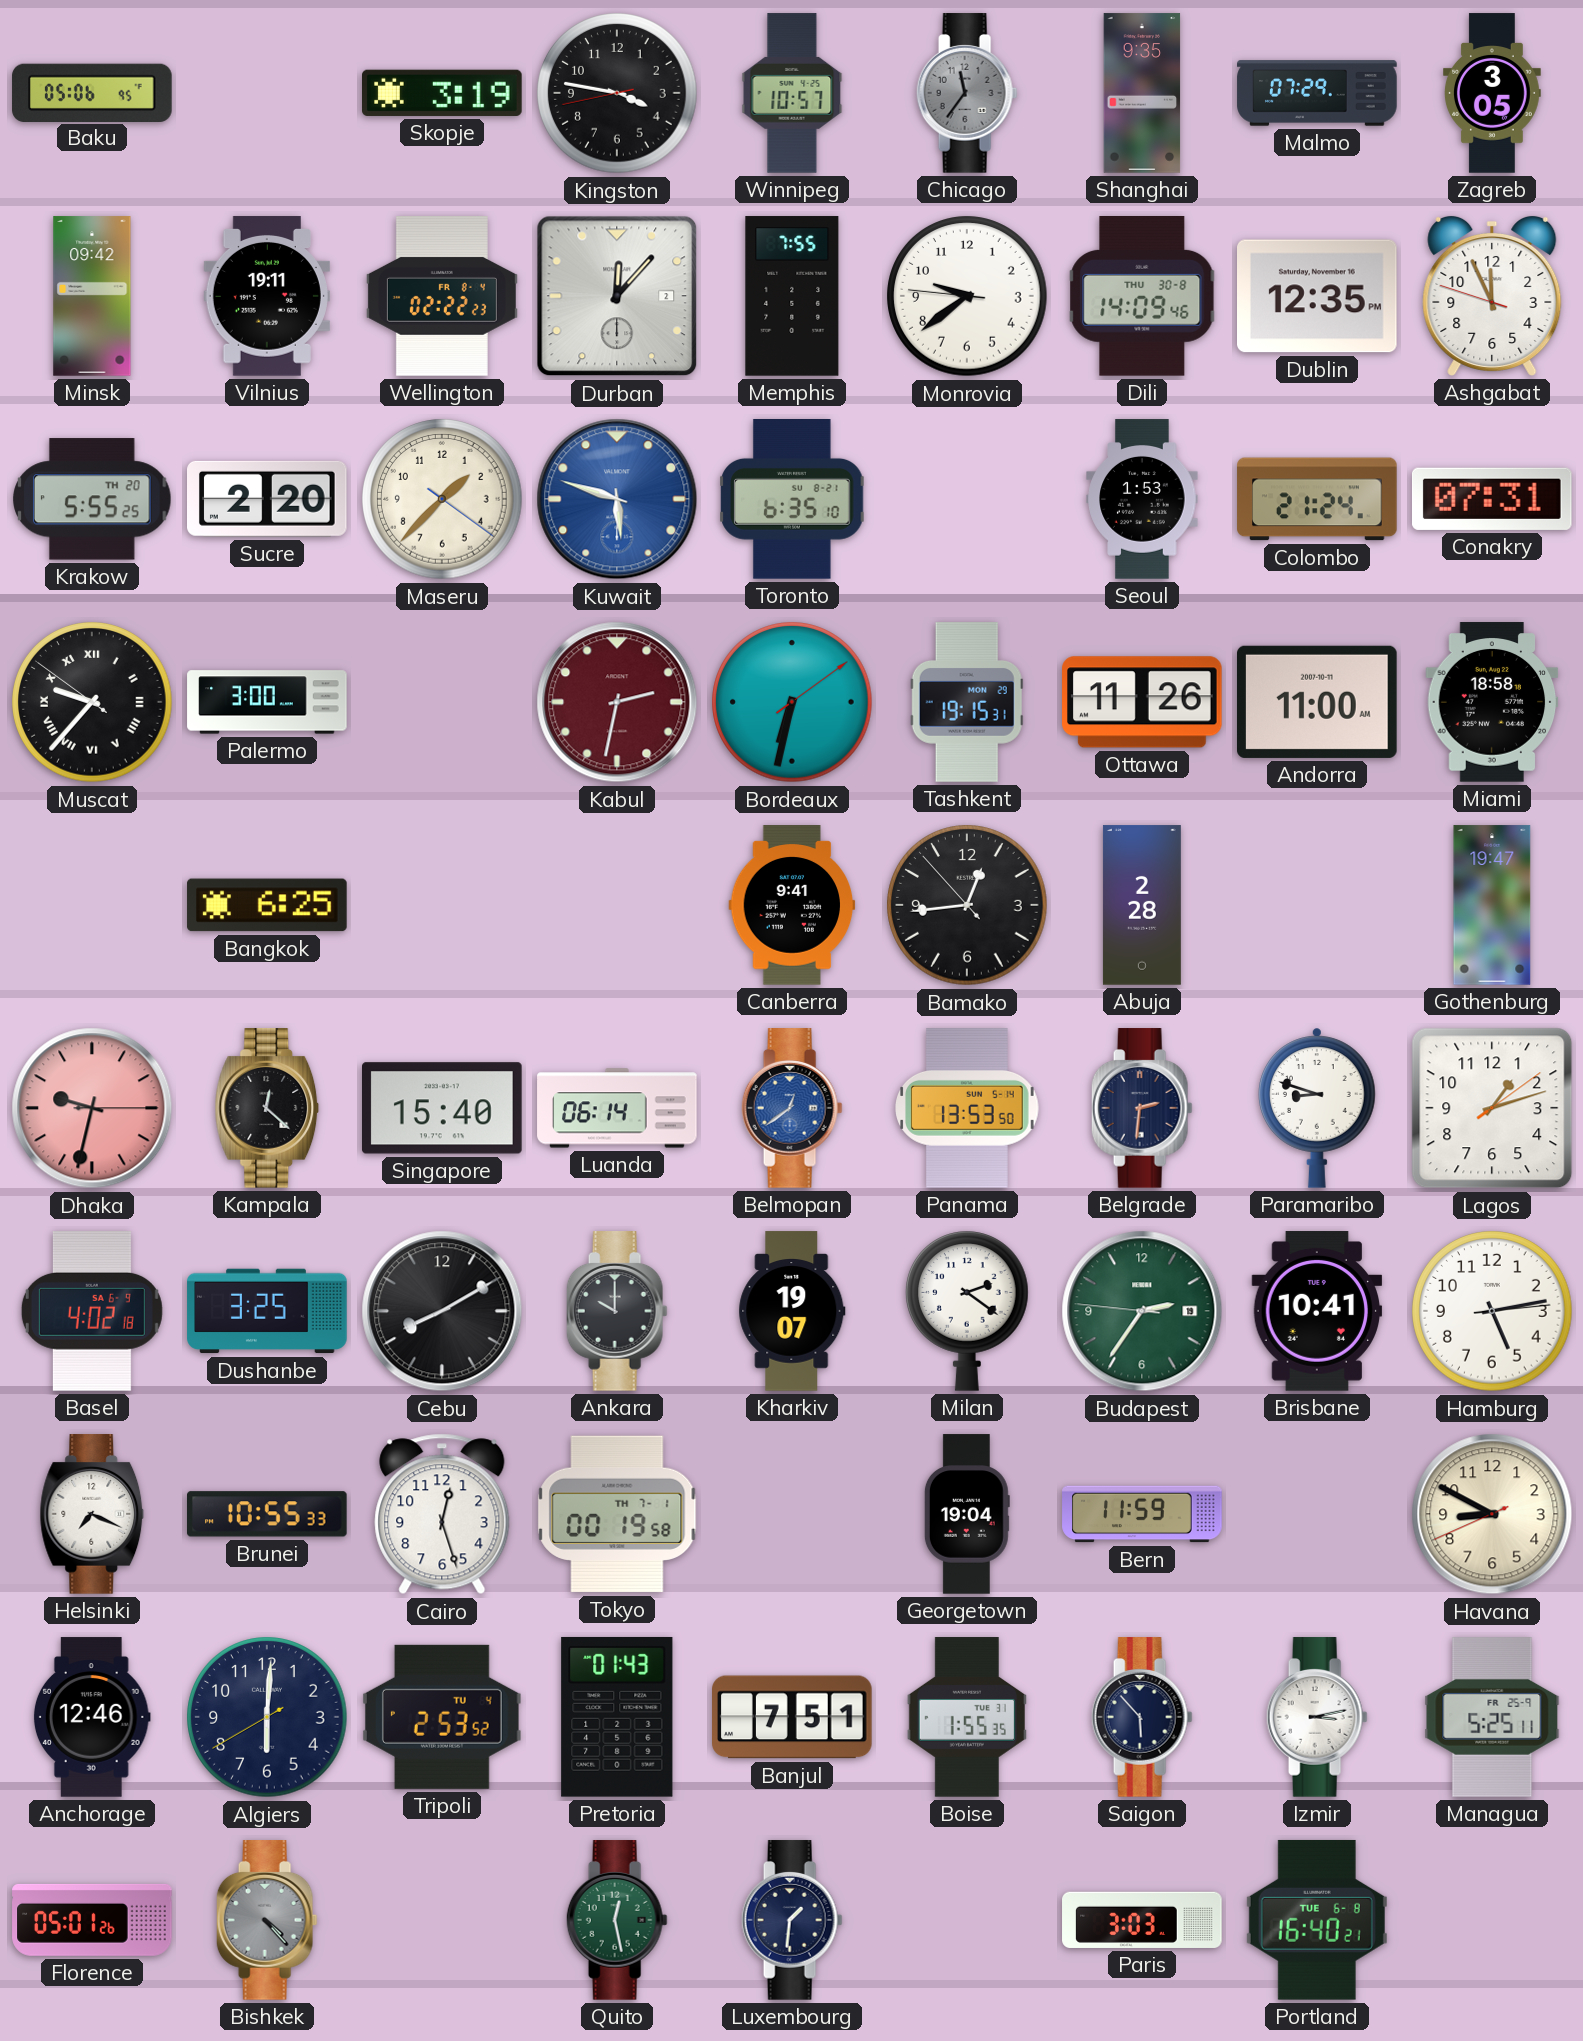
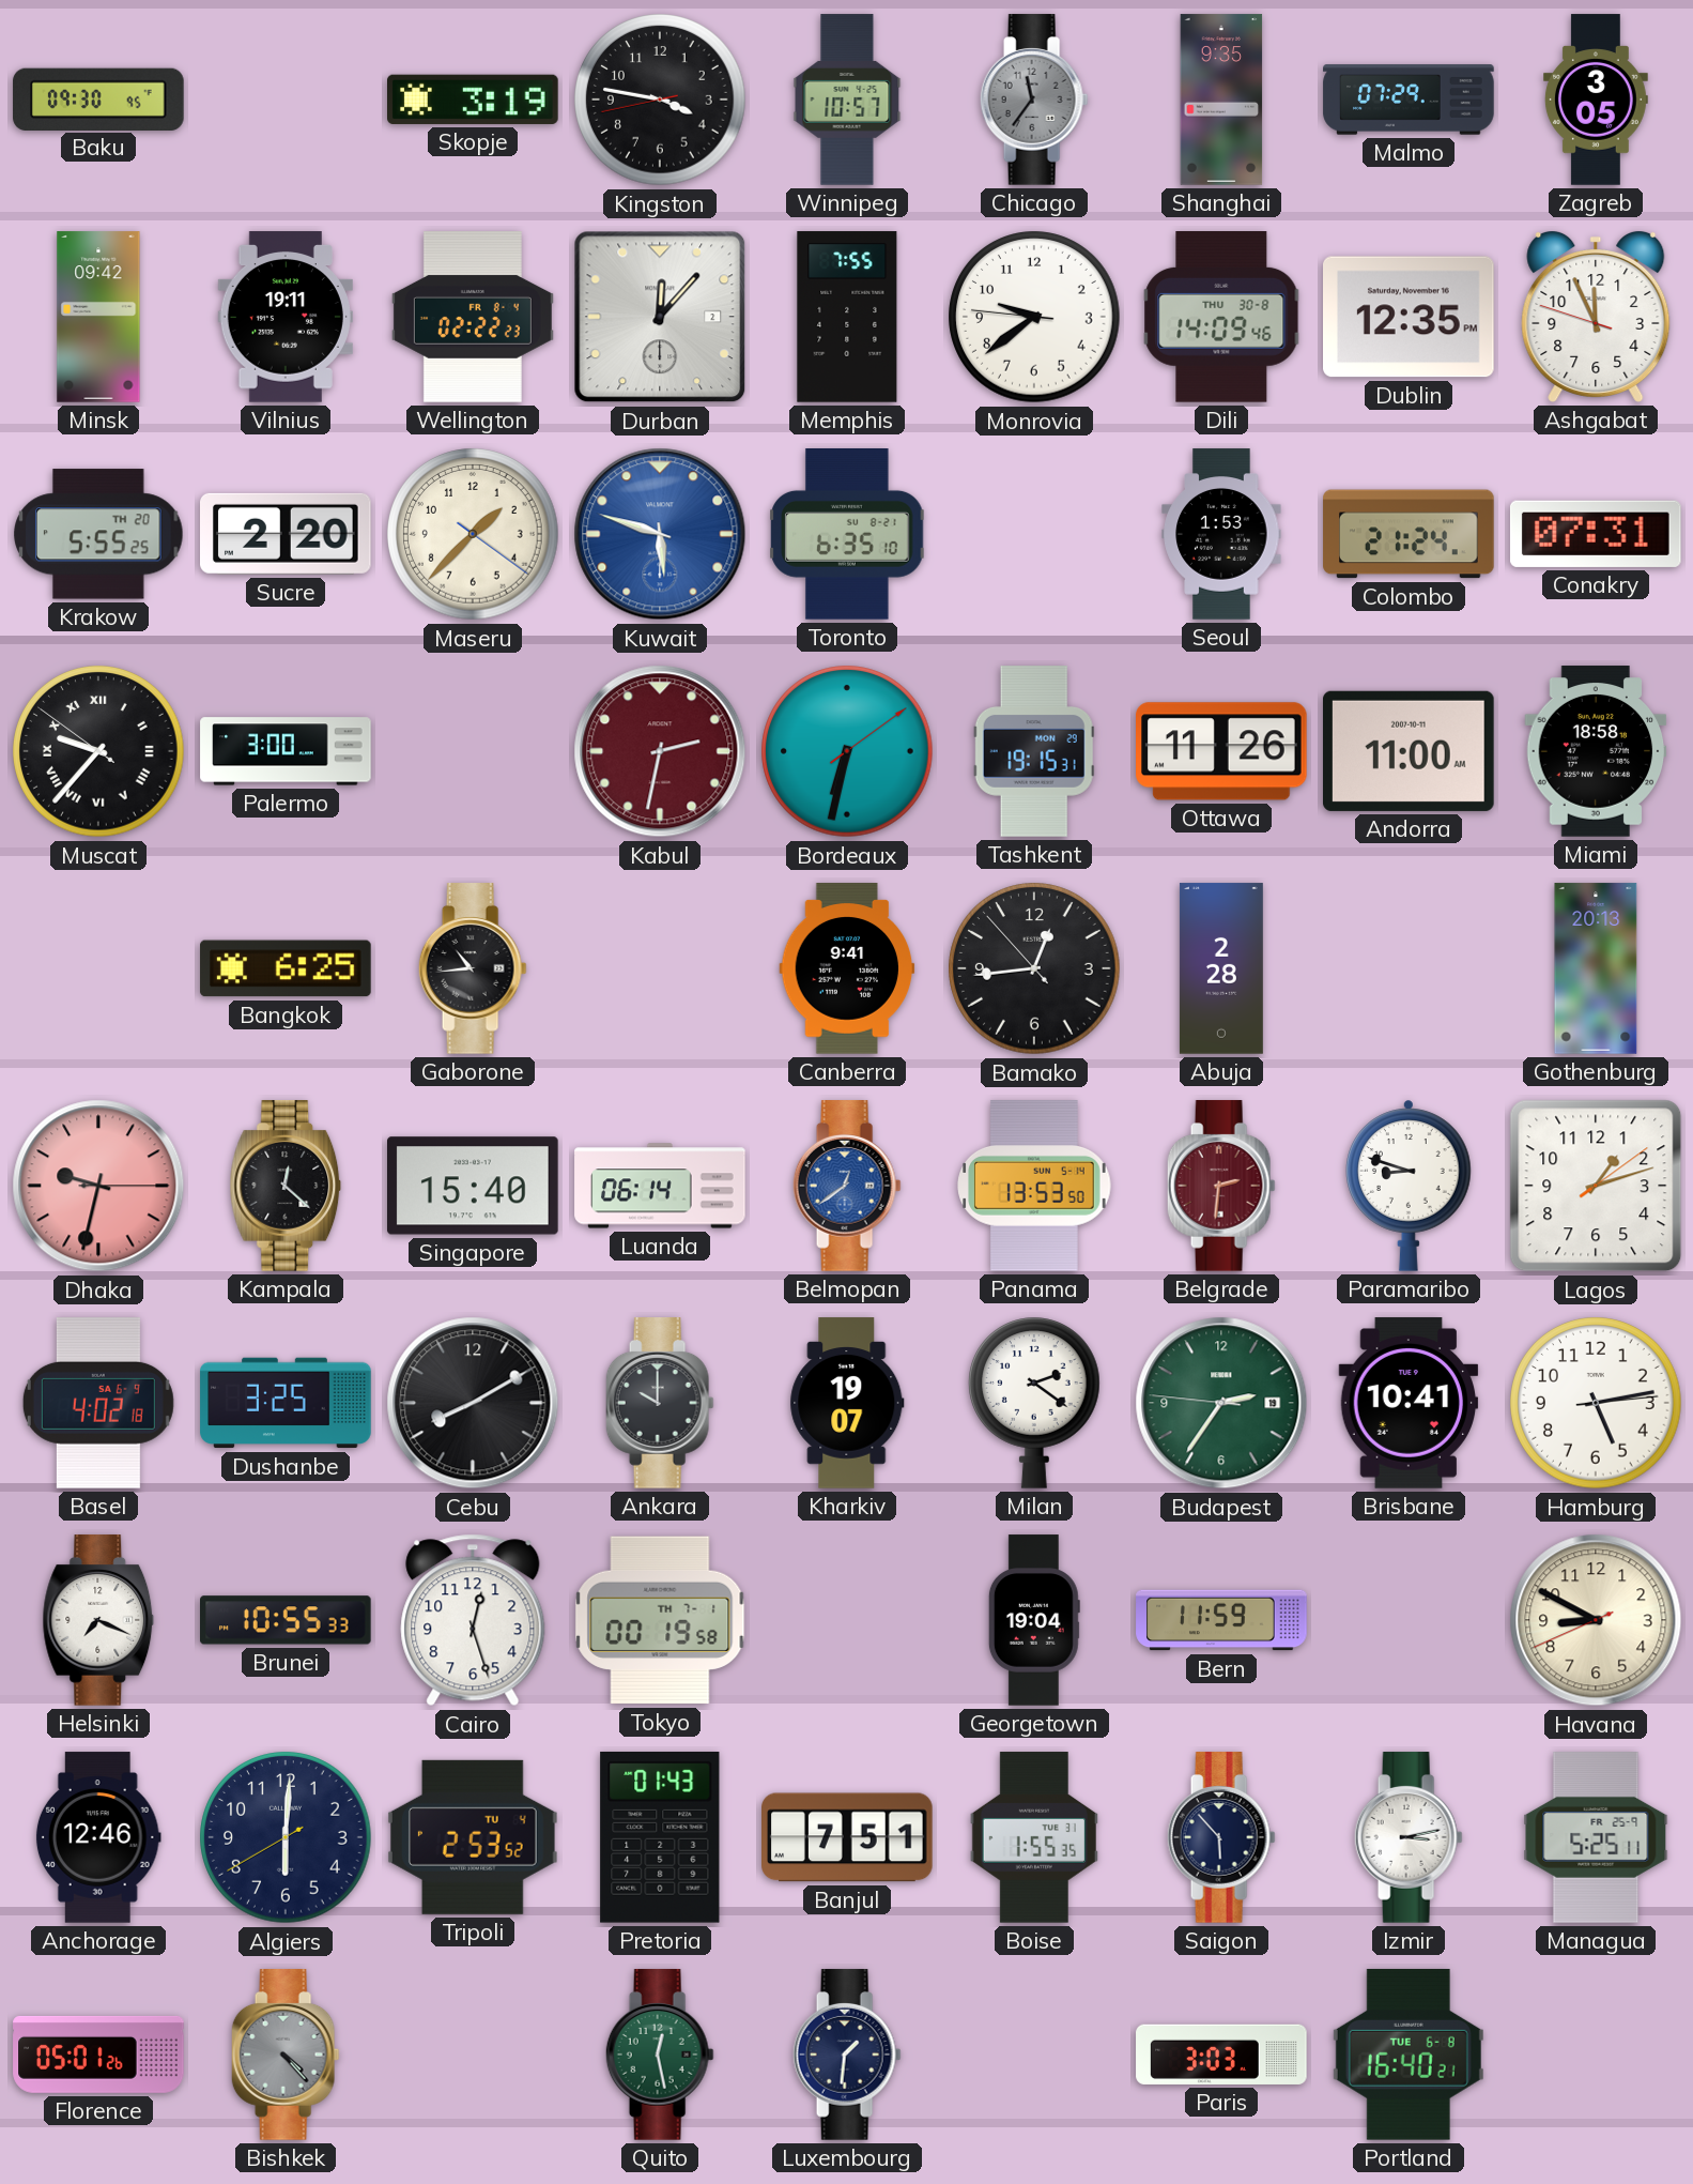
Baku: 05:06 -> 09:30 (98, 98)
Gaborone: none -> 10:44 (473, 968)
Gothenburg: 19:47 -> 20:13 (1596, 968)
Belgrade dial: navy -> burgundy (1221, 1186)
